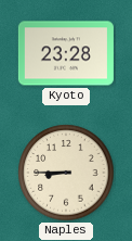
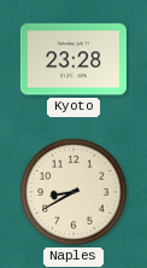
Naples: 8:45 -> 8:40 (73, 192)
